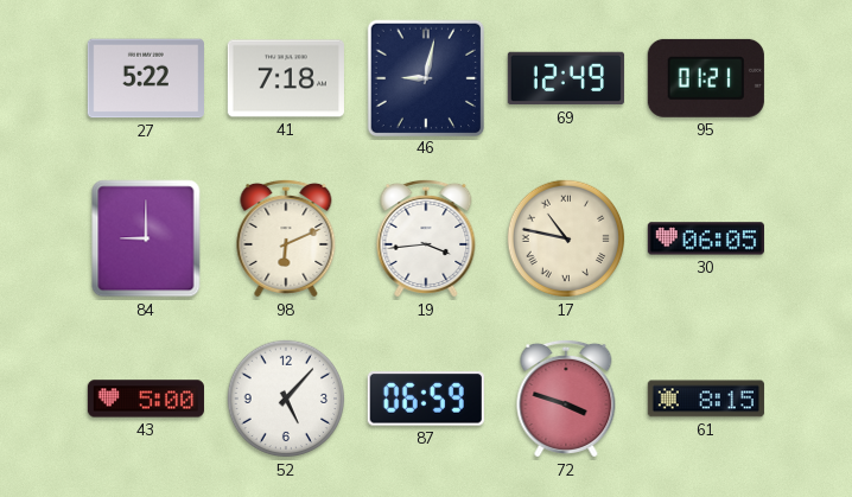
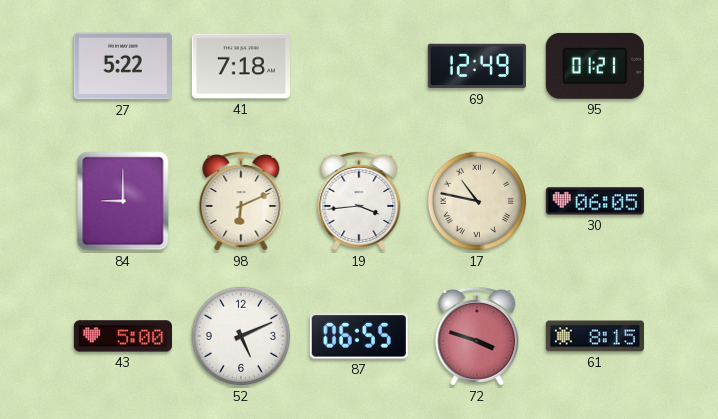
46: 9:02 -> none (425, 77)
52: 5:07 -> 5:11 (241, 336)
87: 06:59 -> 06:55 (359, 336)
